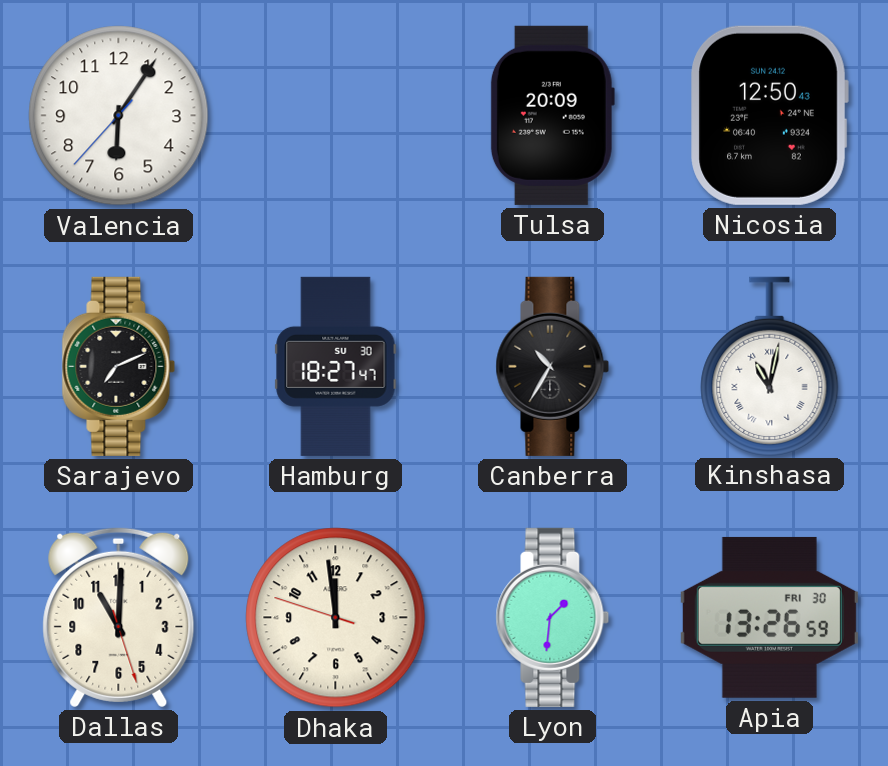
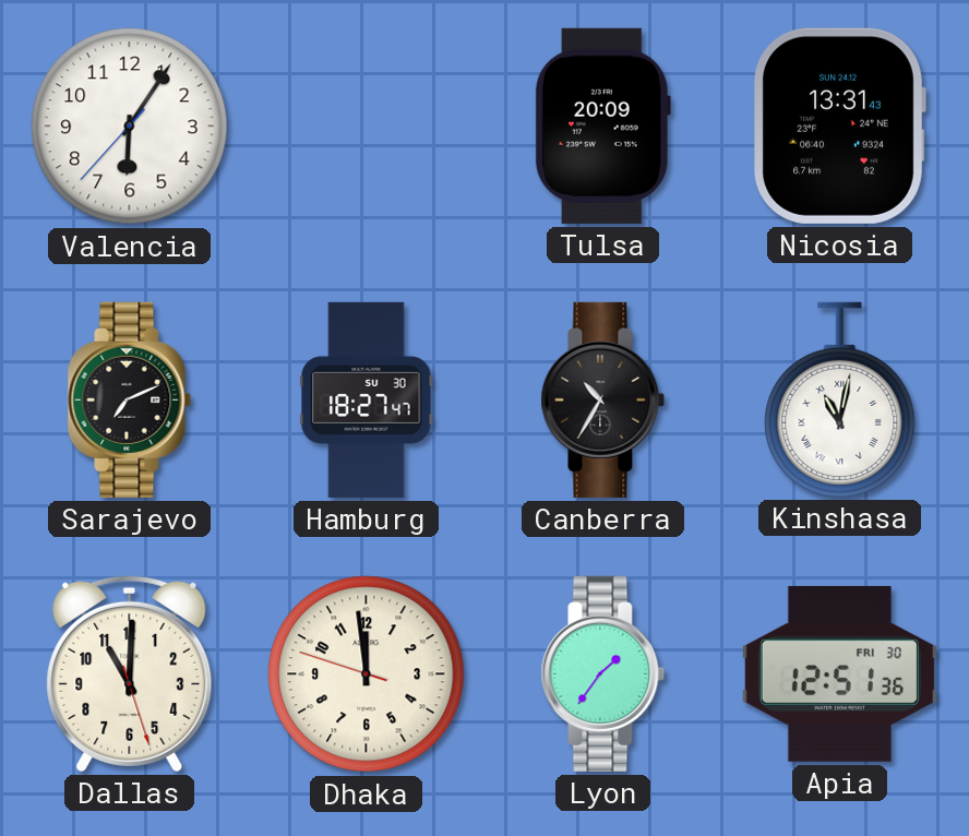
Nicosia: 12:50 -> 13:31 (839, 126)
Lyon: 1:31 -> 1:36 (603, 673)
Apia: 13:26 -> 12:51 (839, 673)
